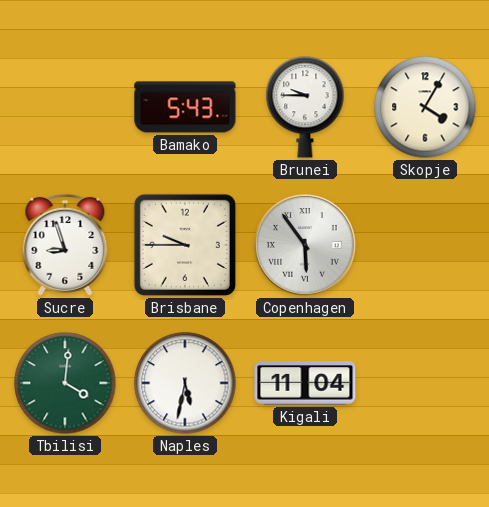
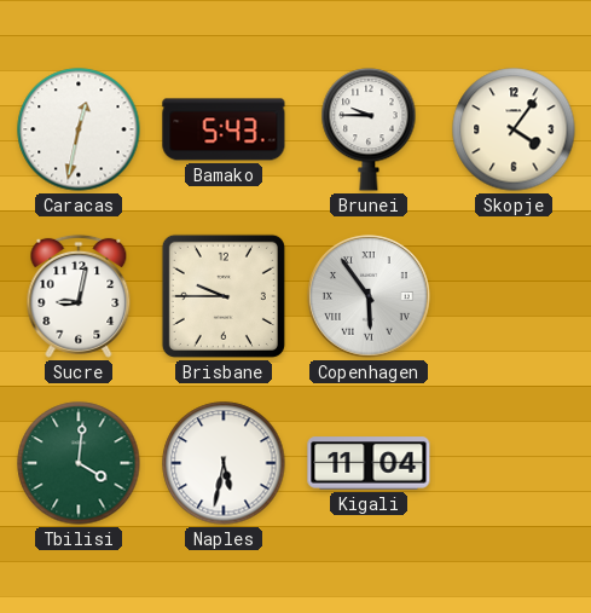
Caracas: none -> 12:32 (79, 129)
Skopje: 4:05 -> 4:06 (514, 129)
Sucre: 8:57 -> 9:02 (79, 296)
